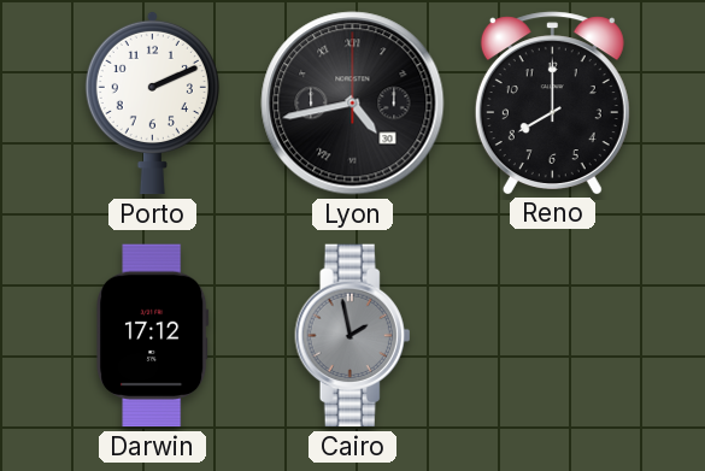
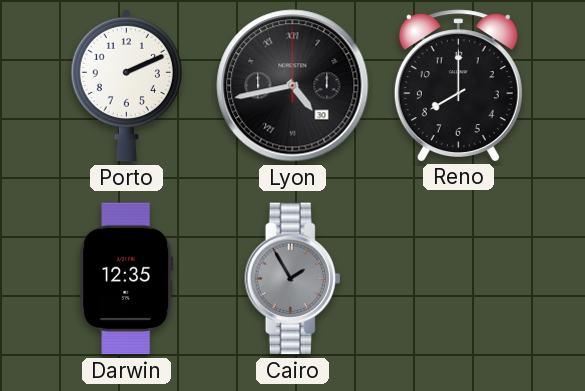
Darwin: 17:12 -> 12:35 (127, 279)
Cairo: 1:58 -> 1:55 (293, 279)
